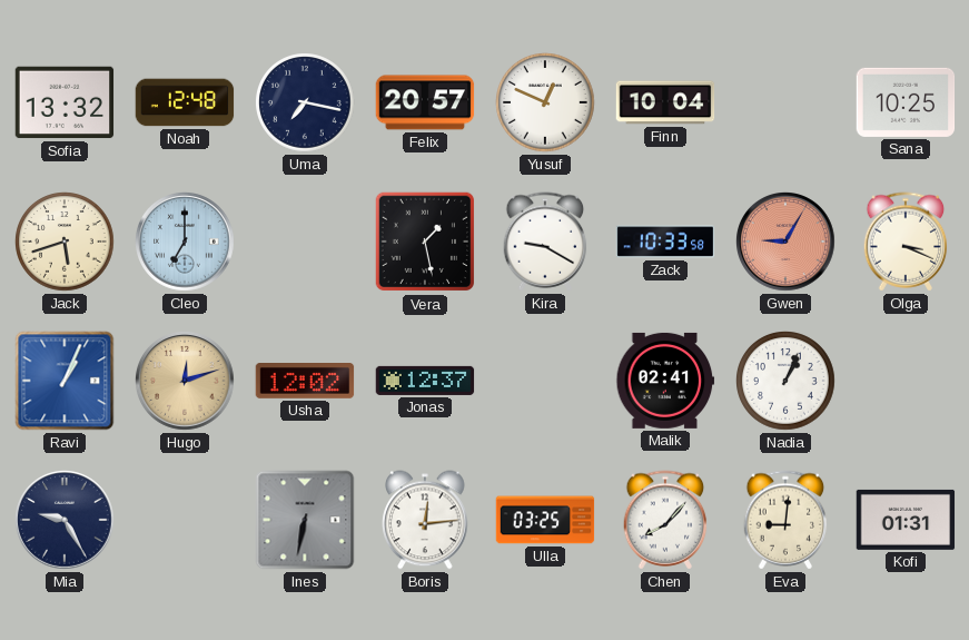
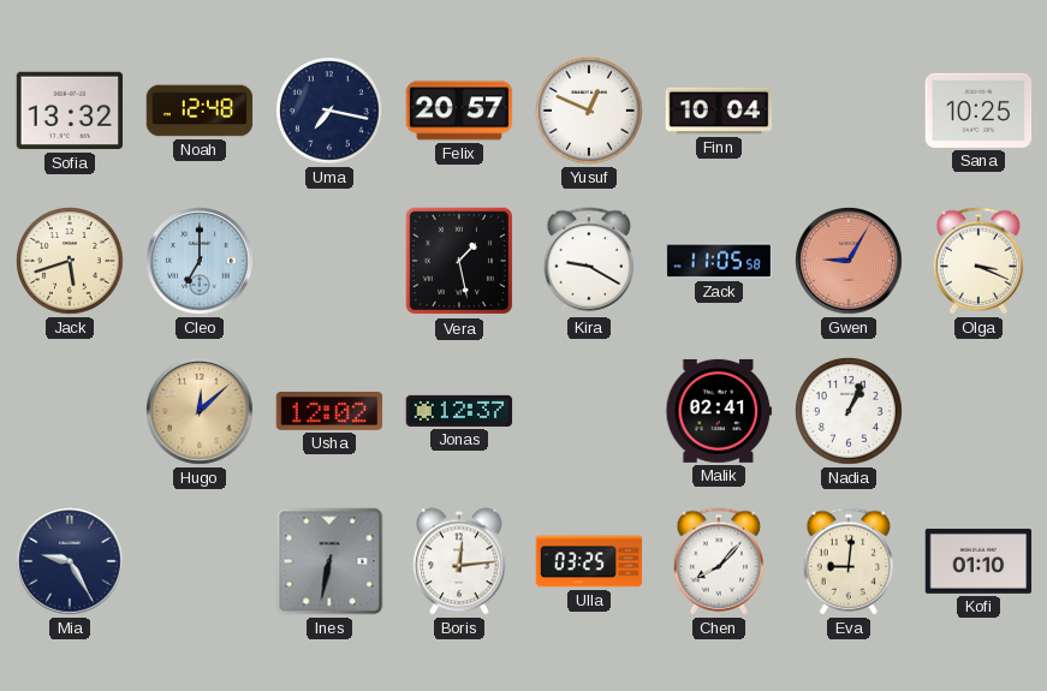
Zack: 10:33 -> 11:05 (719, 261)
Ravi: 1:04 -> none (65, 381)
Hugo: 12:12 -> 12:08 (201, 412)
Kofi: 01:31 -> 01:10 (978, 561)
